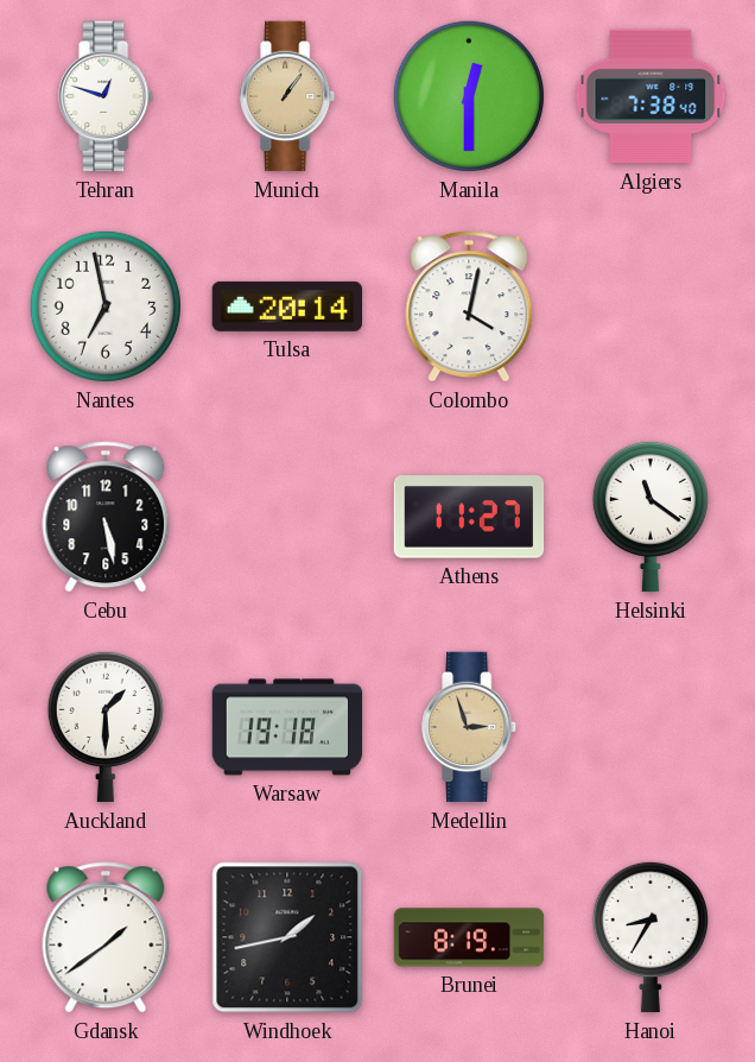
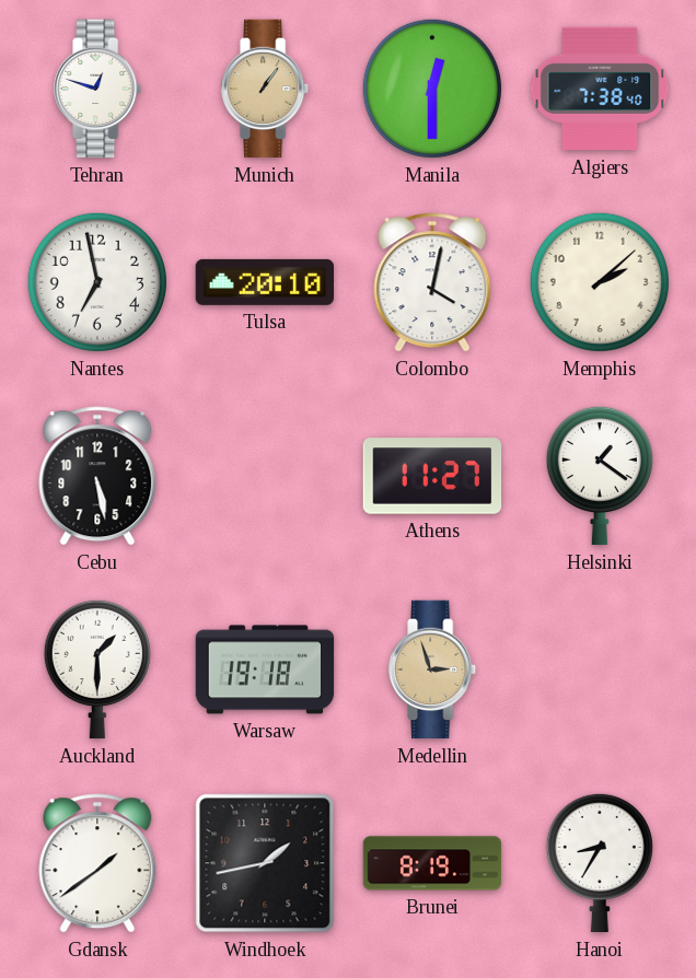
Tulsa: 20:14 -> 20:10 (264, 282)
Memphis: none -> 2:08 (600, 282)
Helsinki: 11:21 -> 1:21 (600, 476)
